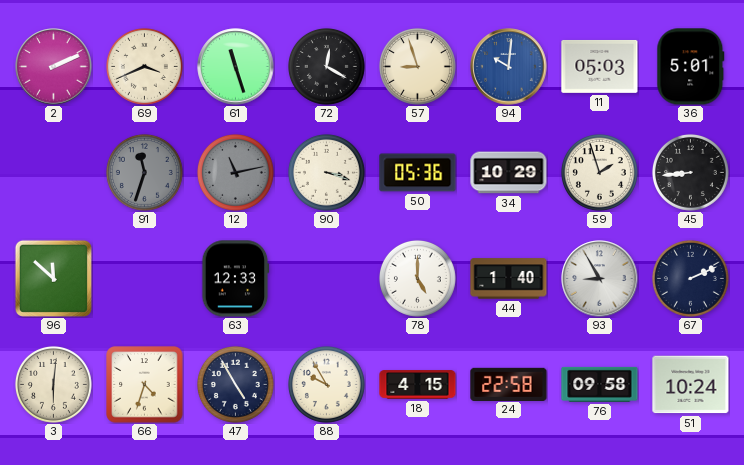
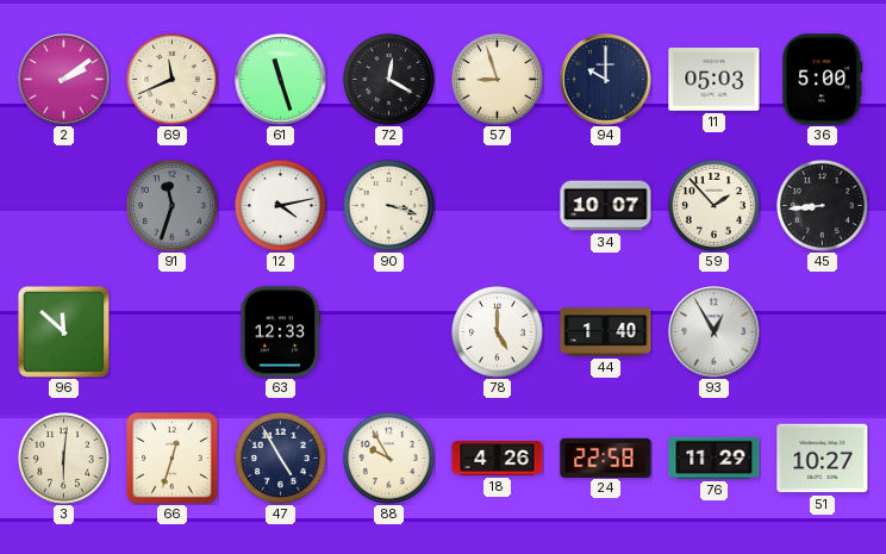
2: 2:11 -> 2:09 (64, 80)
69: 3:41 -> 11:41 (171, 79)
94: 10:01 -> 10:00 (606, 80)
94 dial: blue -> navy (606, 80)
36: 5:01 -> 5:00 (823, 80)
12: 11:13 -> 4:13 (280, 205)
12 dial: grey -> white (280, 205)
50: 05:36 -> none (418, 173)
34: 10:29 -> 10:07 (606, 206)
59: 1:57 -> 1:53 (713, 205)
93: 8:55 -> 12:55 (715, 332)
67: 2:11 -> none (690, 278)
66: 4:33 -> 12:33 (173, 459)
18: 4:15 -> 4:26 (498, 459)
76: 09:58 -> 11:29 (715, 457)
51: 10:24 -> 10:27 (823, 459)
